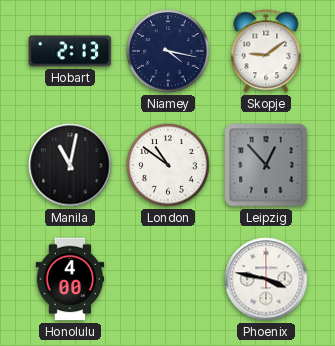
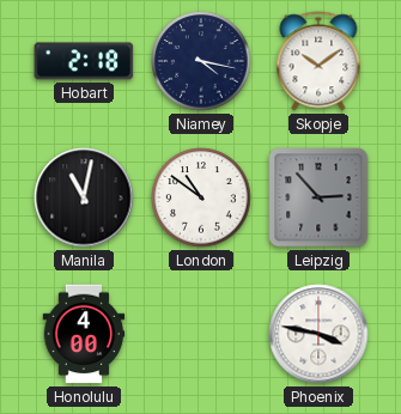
Hobart: 2:13 -> 2:18 (84, 61)
Skopje: 9:09 -> 10:09 (318, 61)
Leipzig: 12:53 -> 2:53 (318, 197)
